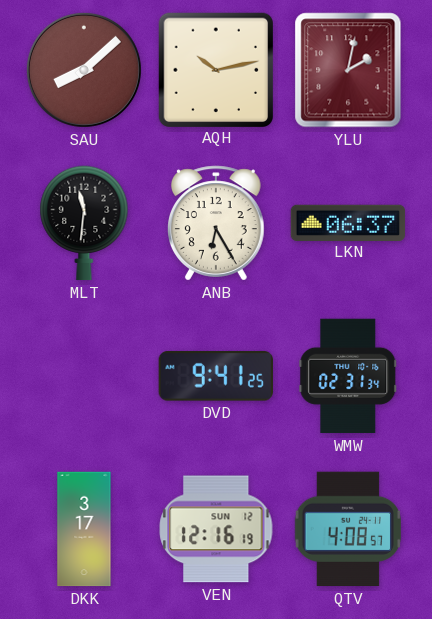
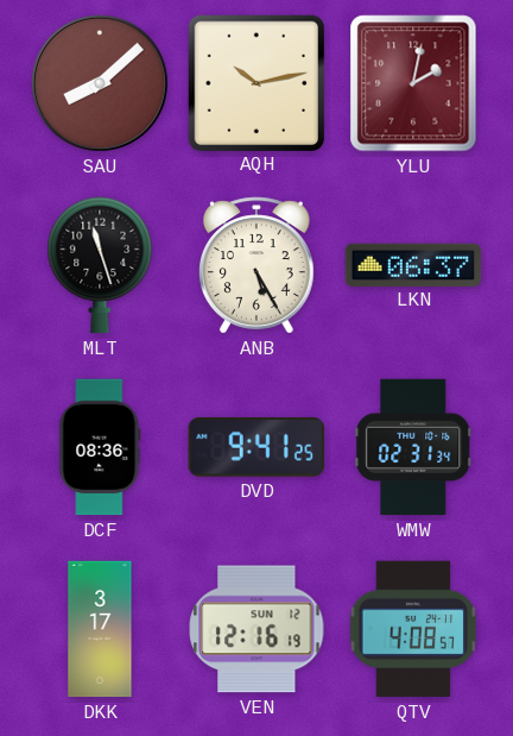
MLT: 11:31 -> 11:27 (100, 265)
ANB: 6:25 -> 5:25 (258, 265)
DCF: none -> 08:36 (100, 447)
